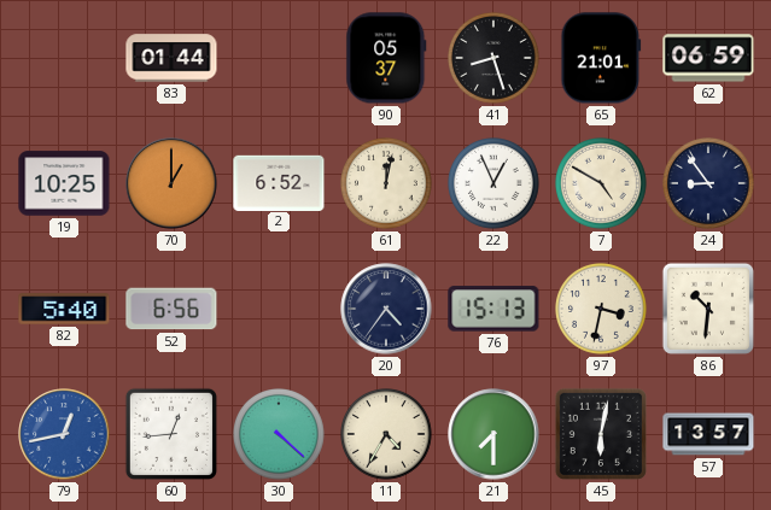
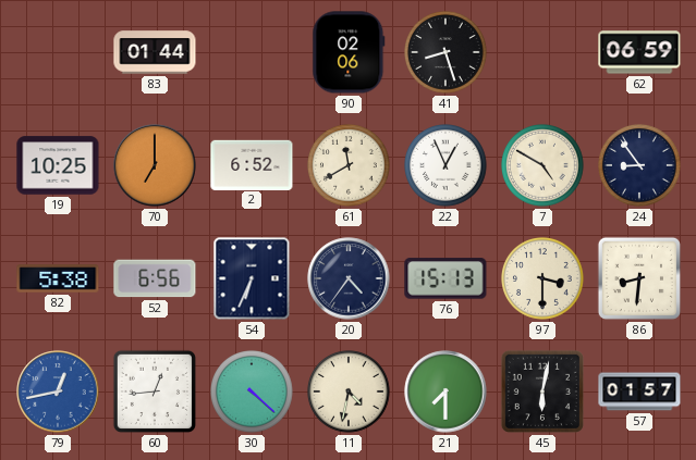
90: 05:37 -> 02:06 (349, 52)
65: 21:01 -> none (601, 58)
70: 1:00 -> 7:00 (155, 165)
61: 12:02 -> 11:40 (350, 166)
82: 5:40 -> 5:38 (58, 278)
54: none -> 6:34 (252, 278)
97: 3:32 -> 3:30 (544, 279)
86: 10:31 -> 8:31 (639, 278)
11: 4:35 -> 4:32 (350, 393)
57: 13:57 -> 01:57 (639, 391)
